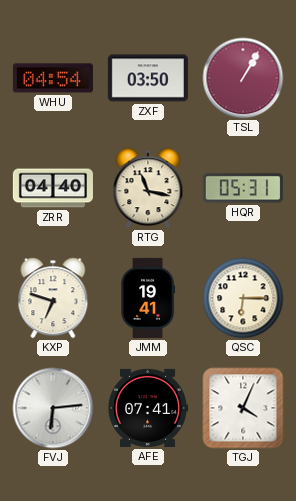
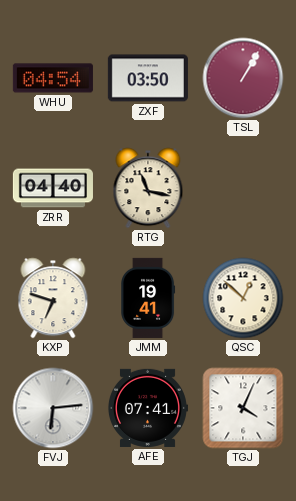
HQR: 05:31 -> none (243, 188)
QSC: 6:15 -> 12:52 (243, 298)
